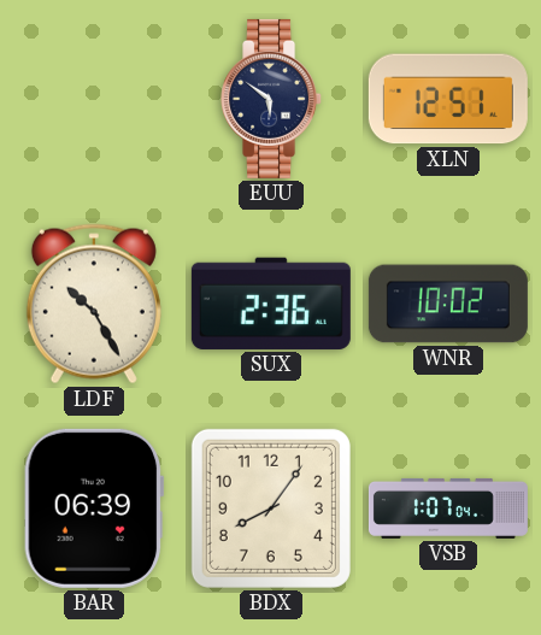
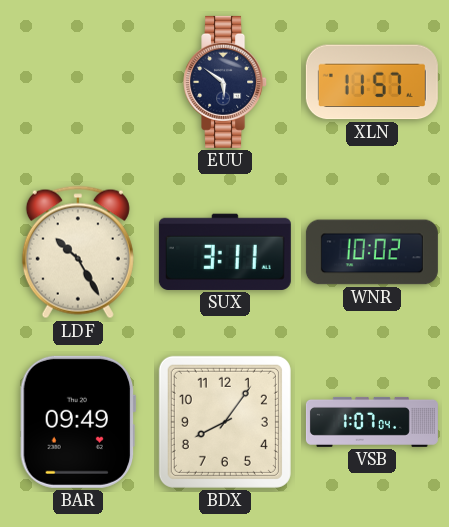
XLN: 12:51 -> 11:57 (372, 82)
SUX: 2:36 -> 3:11 (225, 252)
BAR: 06:39 -> 09:49 (78, 422)
